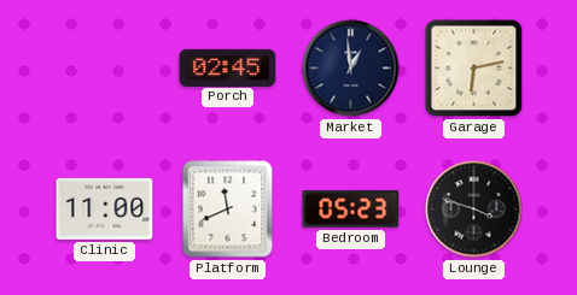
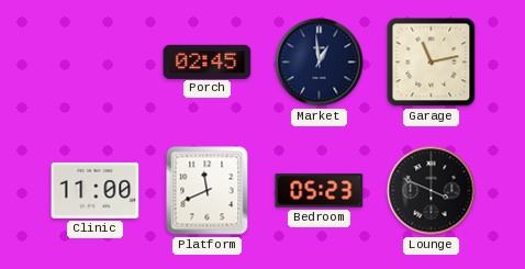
Garage: 6:13 -> 11:13 (432, 63)
Lounge: 3:48 -> 3:49 (432, 191)
